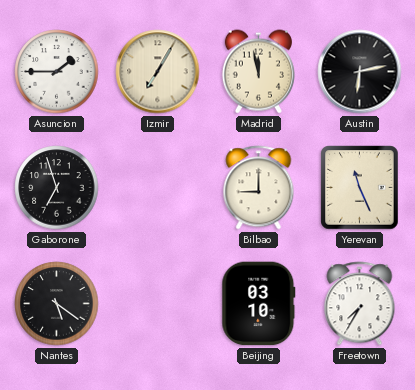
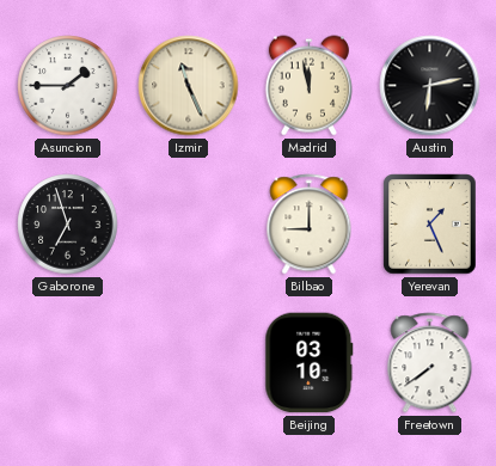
Izmir: 7:05 -> 11:26 (189, 86)
Yerevan: 11:26 -> 1:26 (430, 225)
Nantes: 5:21 -> none (57, 304)
Freetown: 7:35 -> 7:39 (430, 363)
